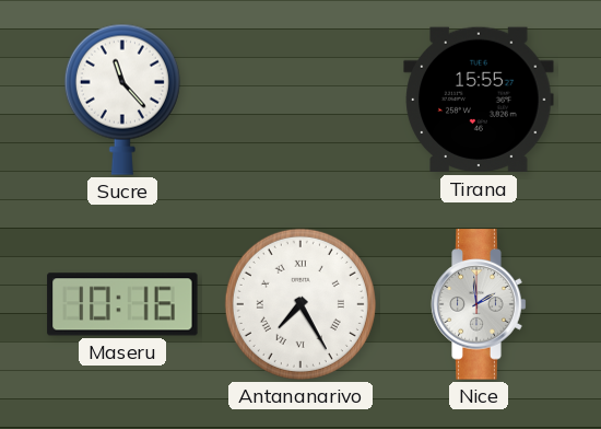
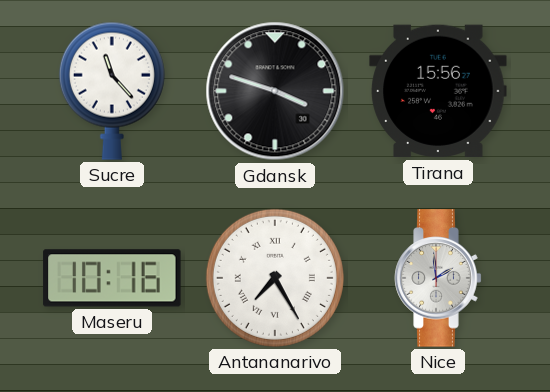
Gdansk: none -> 3:48 (275, 91)
Tirana: 15:55 -> 15:56 (438, 91)
